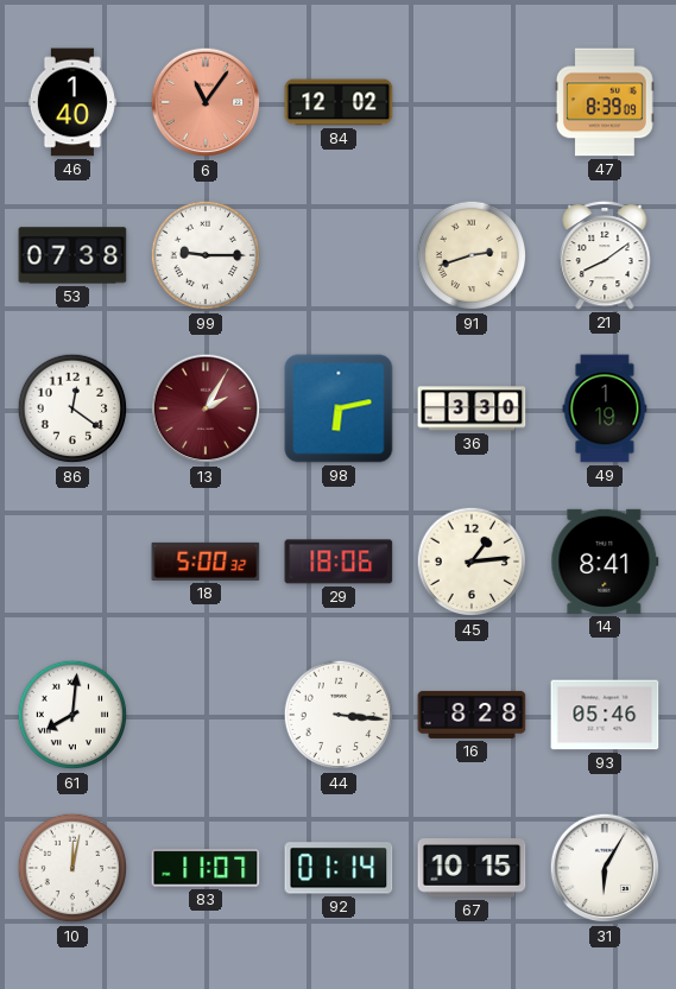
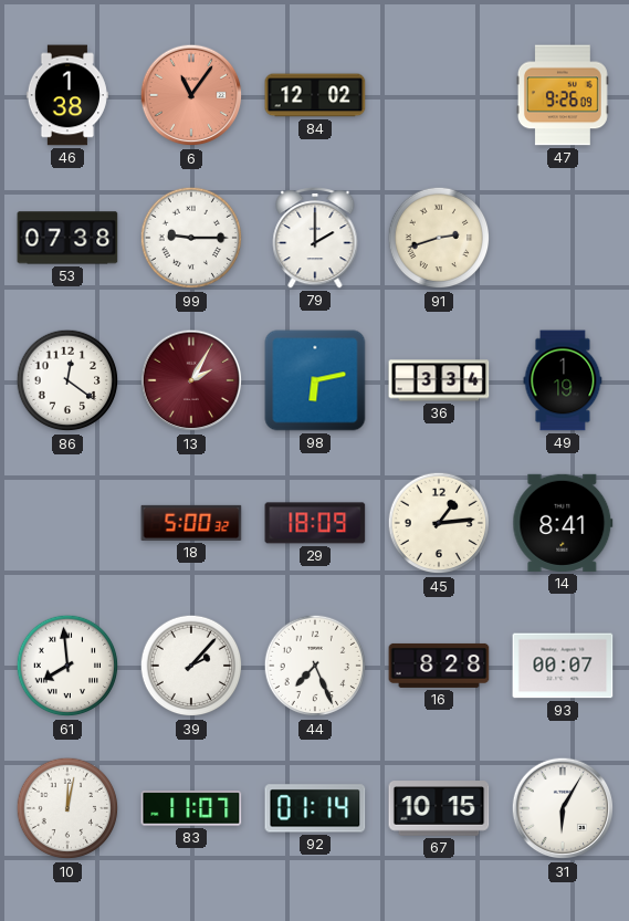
46: 1:40 -> 1:38 (67, 95)
47: 8:39 -> 9:26 (563, 95)
79: none -> 2:00 (315, 238)
21: 8:09 -> none (605, 255)
36: 3:30 -> 3:34 (439, 380)
29: 18:06 -> 18:09 (315, 523)
61: 8:01 -> 7:59 (67, 666)
39: none -> 2:07 (191, 666)
44: 3:16 -> 7:26 (315, 666)
93: 05:46 -> 00:07 (563, 666)
